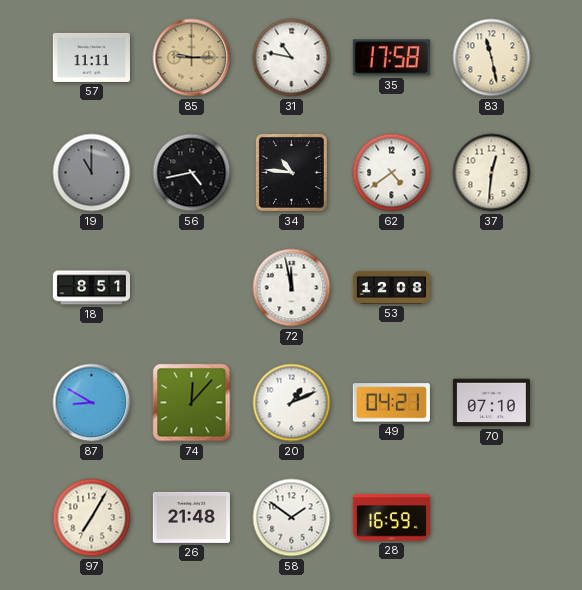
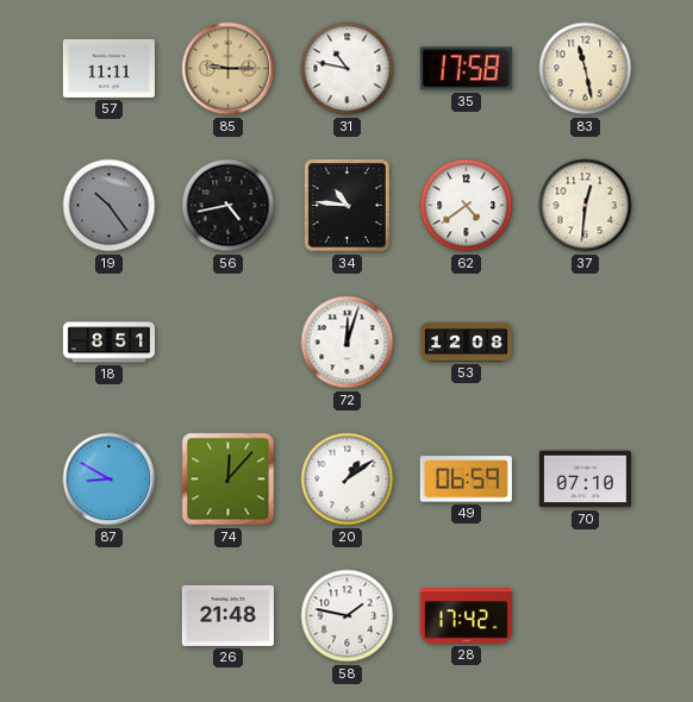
19: 11:00 -> 10:24 (110, 206)
72: 11:58 -> 12:03 (348, 343)
20: 1:11 -> 1:09 (348, 480)
49: 04:21 -> 06:59 (466, 480)
97: 7:05 -> none (92, 518)
58: 1:51 -> 1:47 (348, 616)
28: 16:59 -> 17:42 (466, 616)
